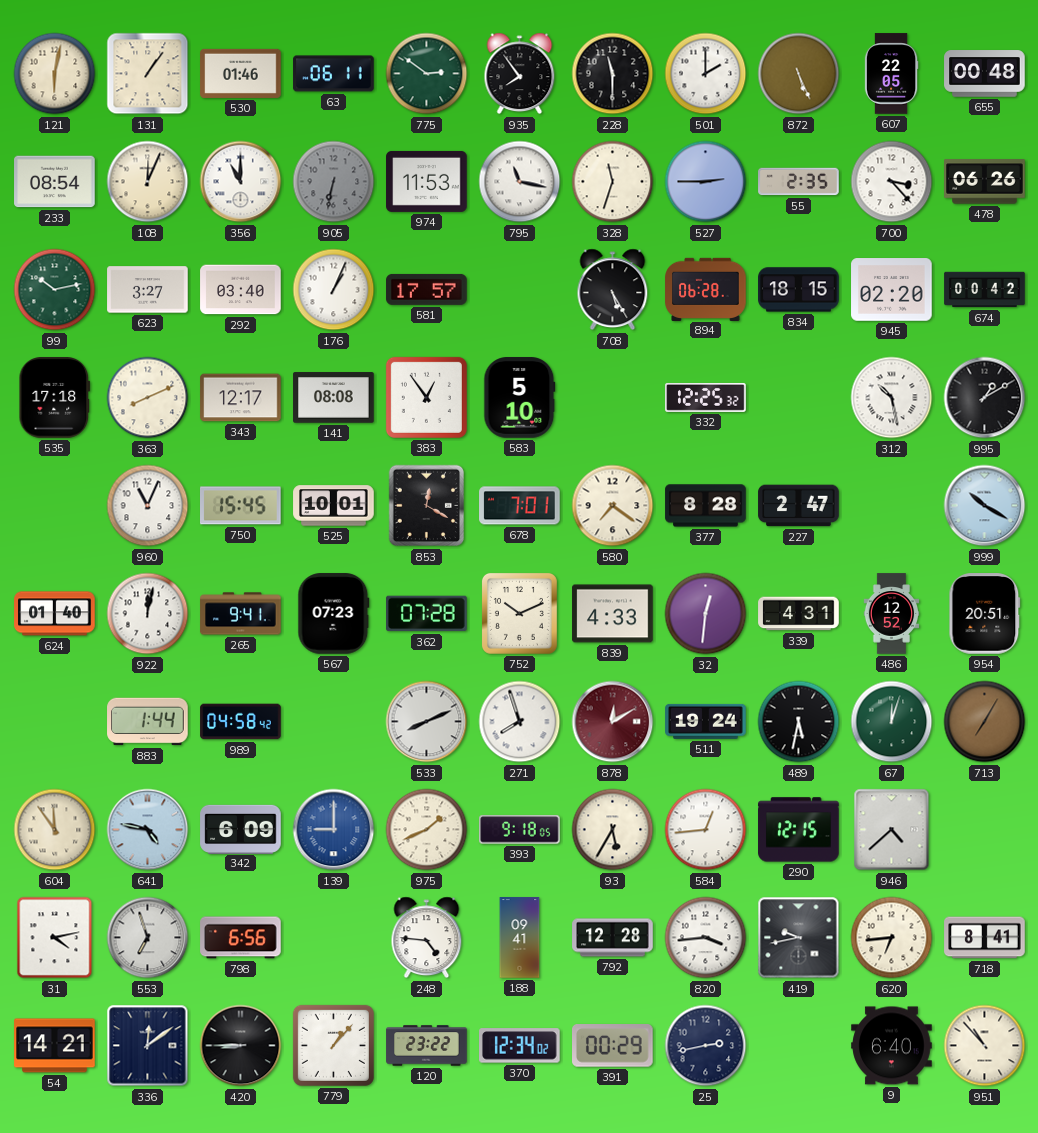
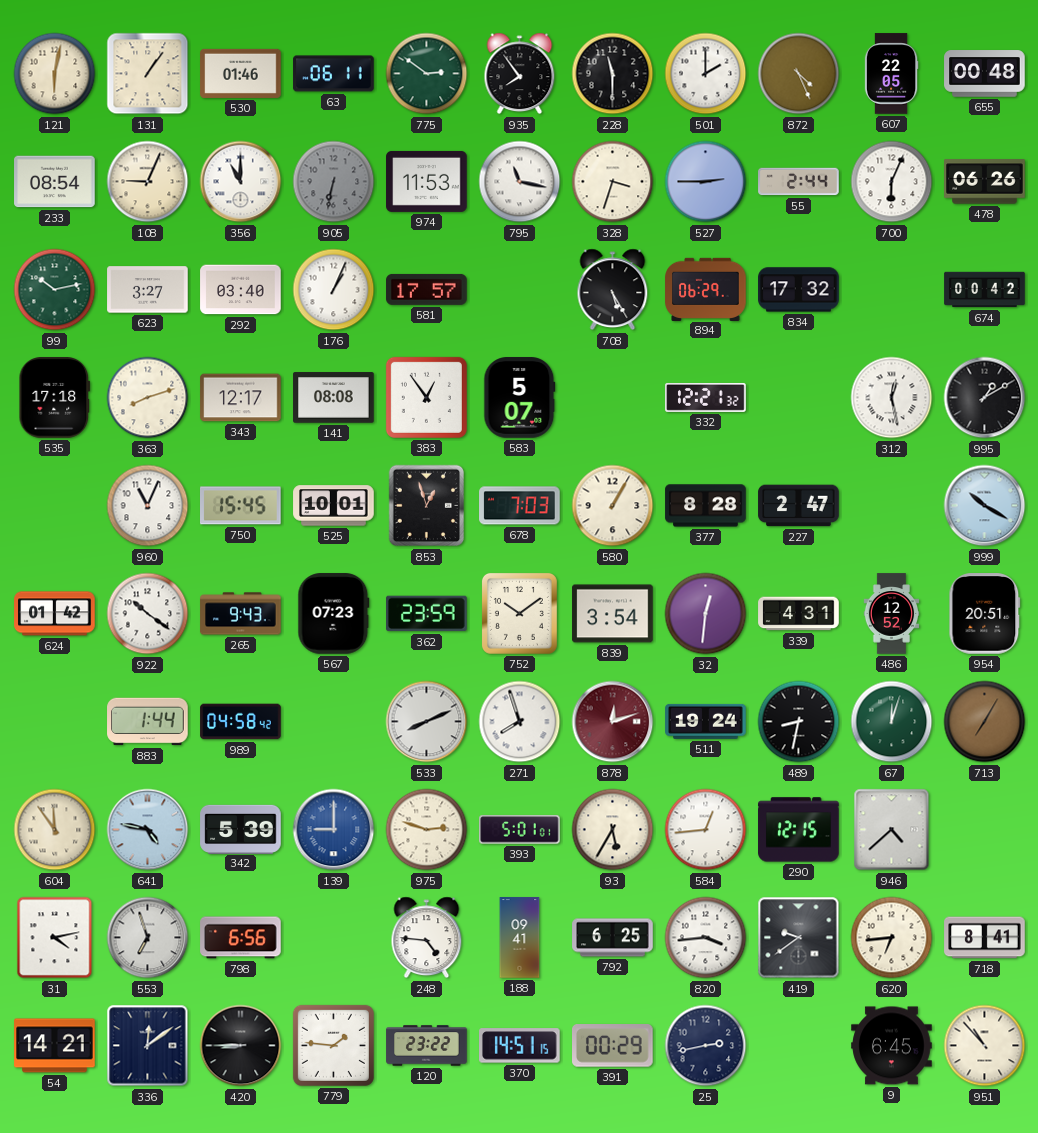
872: 5:26 -> 4:26 (799, 74)
108: 12:04 -> 9:04 (148, 182)
328: 11:33 -> 3:33 (613, 182)
55: 2:35 -> 2:44 (799, 182)
700: 3:23 -> 6:04 (892, 182)
894: 06:28 -> 06:29 (706, 289)
834: 18:15 -> 17:32 (799, 290)
945: 02:20 -> none (892, 290)
363: 8:11 -> 8:12 (148, 398)
583: 5:10 -> 5:07 (520, 398)
332: 12:25 -> 12:21 (706, 397)
312: 10:28 -> 12:28 (892, 398)
853: 12:20 -> 12:57 (426, 506)
678: 7:01 -> 7:03 (520, 506)
580: 7:21 -> 1:05 (613, 506)
624: 01:40 -> 01:42 (55, 614)
922: 12:02 -> 10:21 (148, 614)
265: 9:41 -> 9:43 (241, 614)
362: 07:28 -> 23:59 (427, 614)
752: 10:11 -> 10:09 (519, 613)
839: 4:33 -> 3:54 (613, 614)
878: 12:10 -> 12:12 (613, 722)
489: 5:32 -> 8:32 (799, 722)
342: 6:09 -> 5:39 (241, 829)
975: 1:41 -> 2:48 (427, 830)
393: 9:18 -> 5:01 (520, 830)
792: 12:28 -> 6:25 (613, 938)
419: 9:43 -> 9:39 (799, 938)
779: 1:07 -> 1:46 (333, 1045)
370: 12:34 -> 14:51 (520, 1046)
9: 6:40 -> 6:45 (892, 1046)
